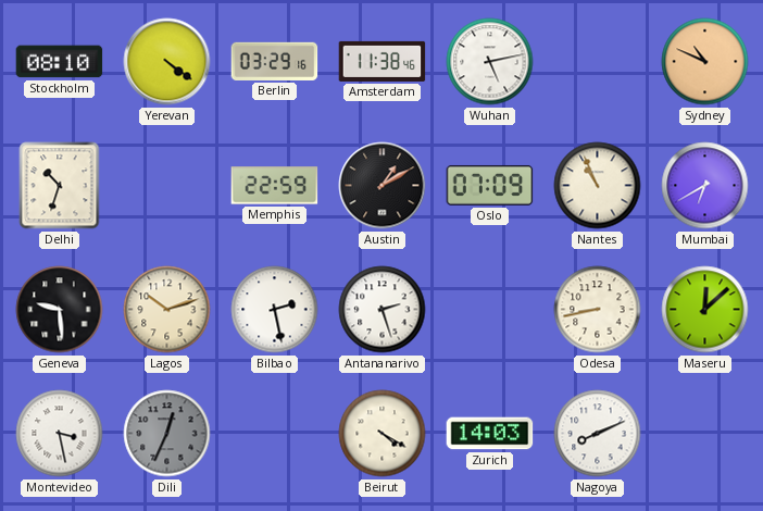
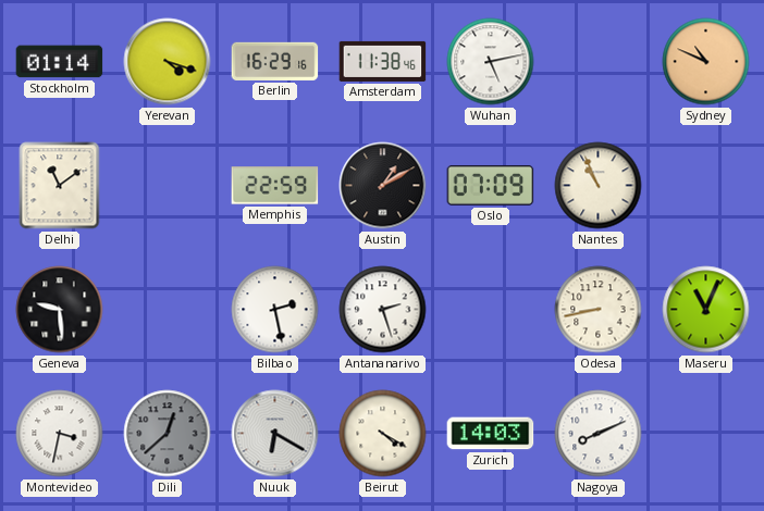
Stockholm: 08:10 -> 01:14 (60, 62)
Yerevan: 4:21 -> 4:18 (168, 62)
Berlin: 03:29 -> 16:29 (275, 61)
Delhi: 10:33 -> 11:09 (60, 186)
Mumbai: 6:40 -> none (705, 186)
Lagos: 10:12 -> none (167, 310)
Maseru: 12:08 -> 11:04 (706, 310)
Montevideo: 3:28 -> 3:32 (60, 434)
Dili: 12:34 -> 12:38 (168, 434)
Nuuk: none -> 6:20 (275, 434)
